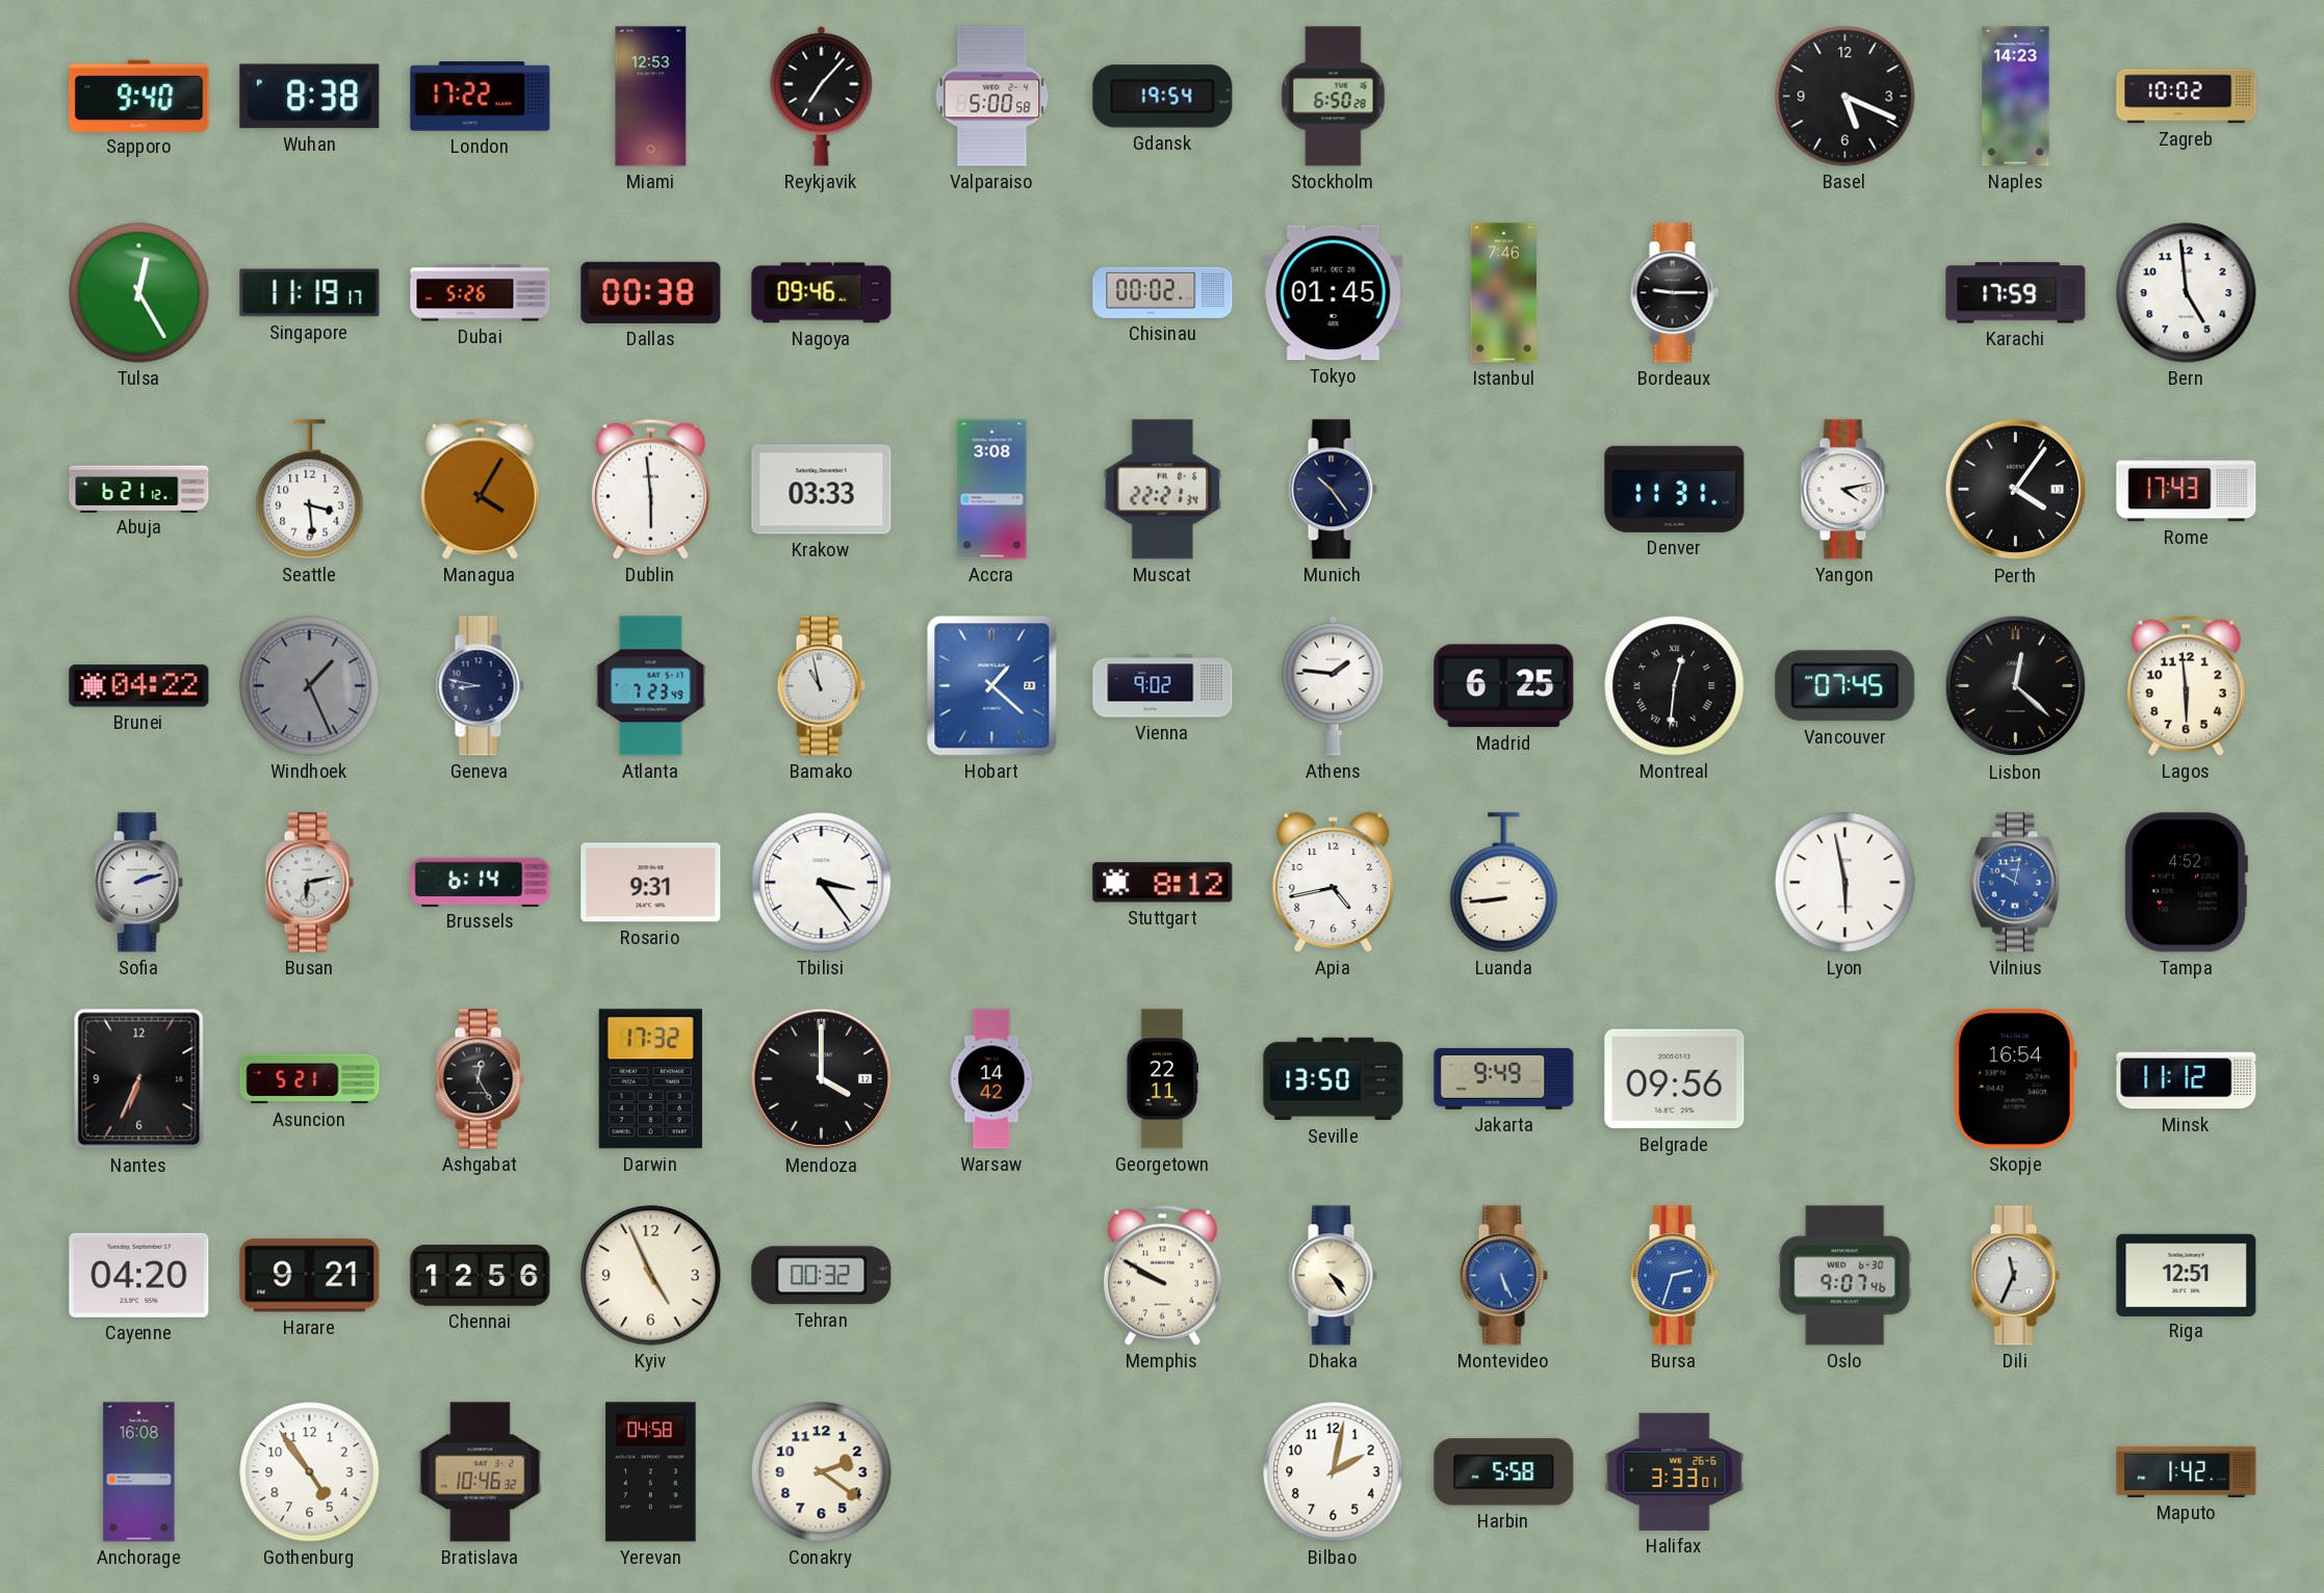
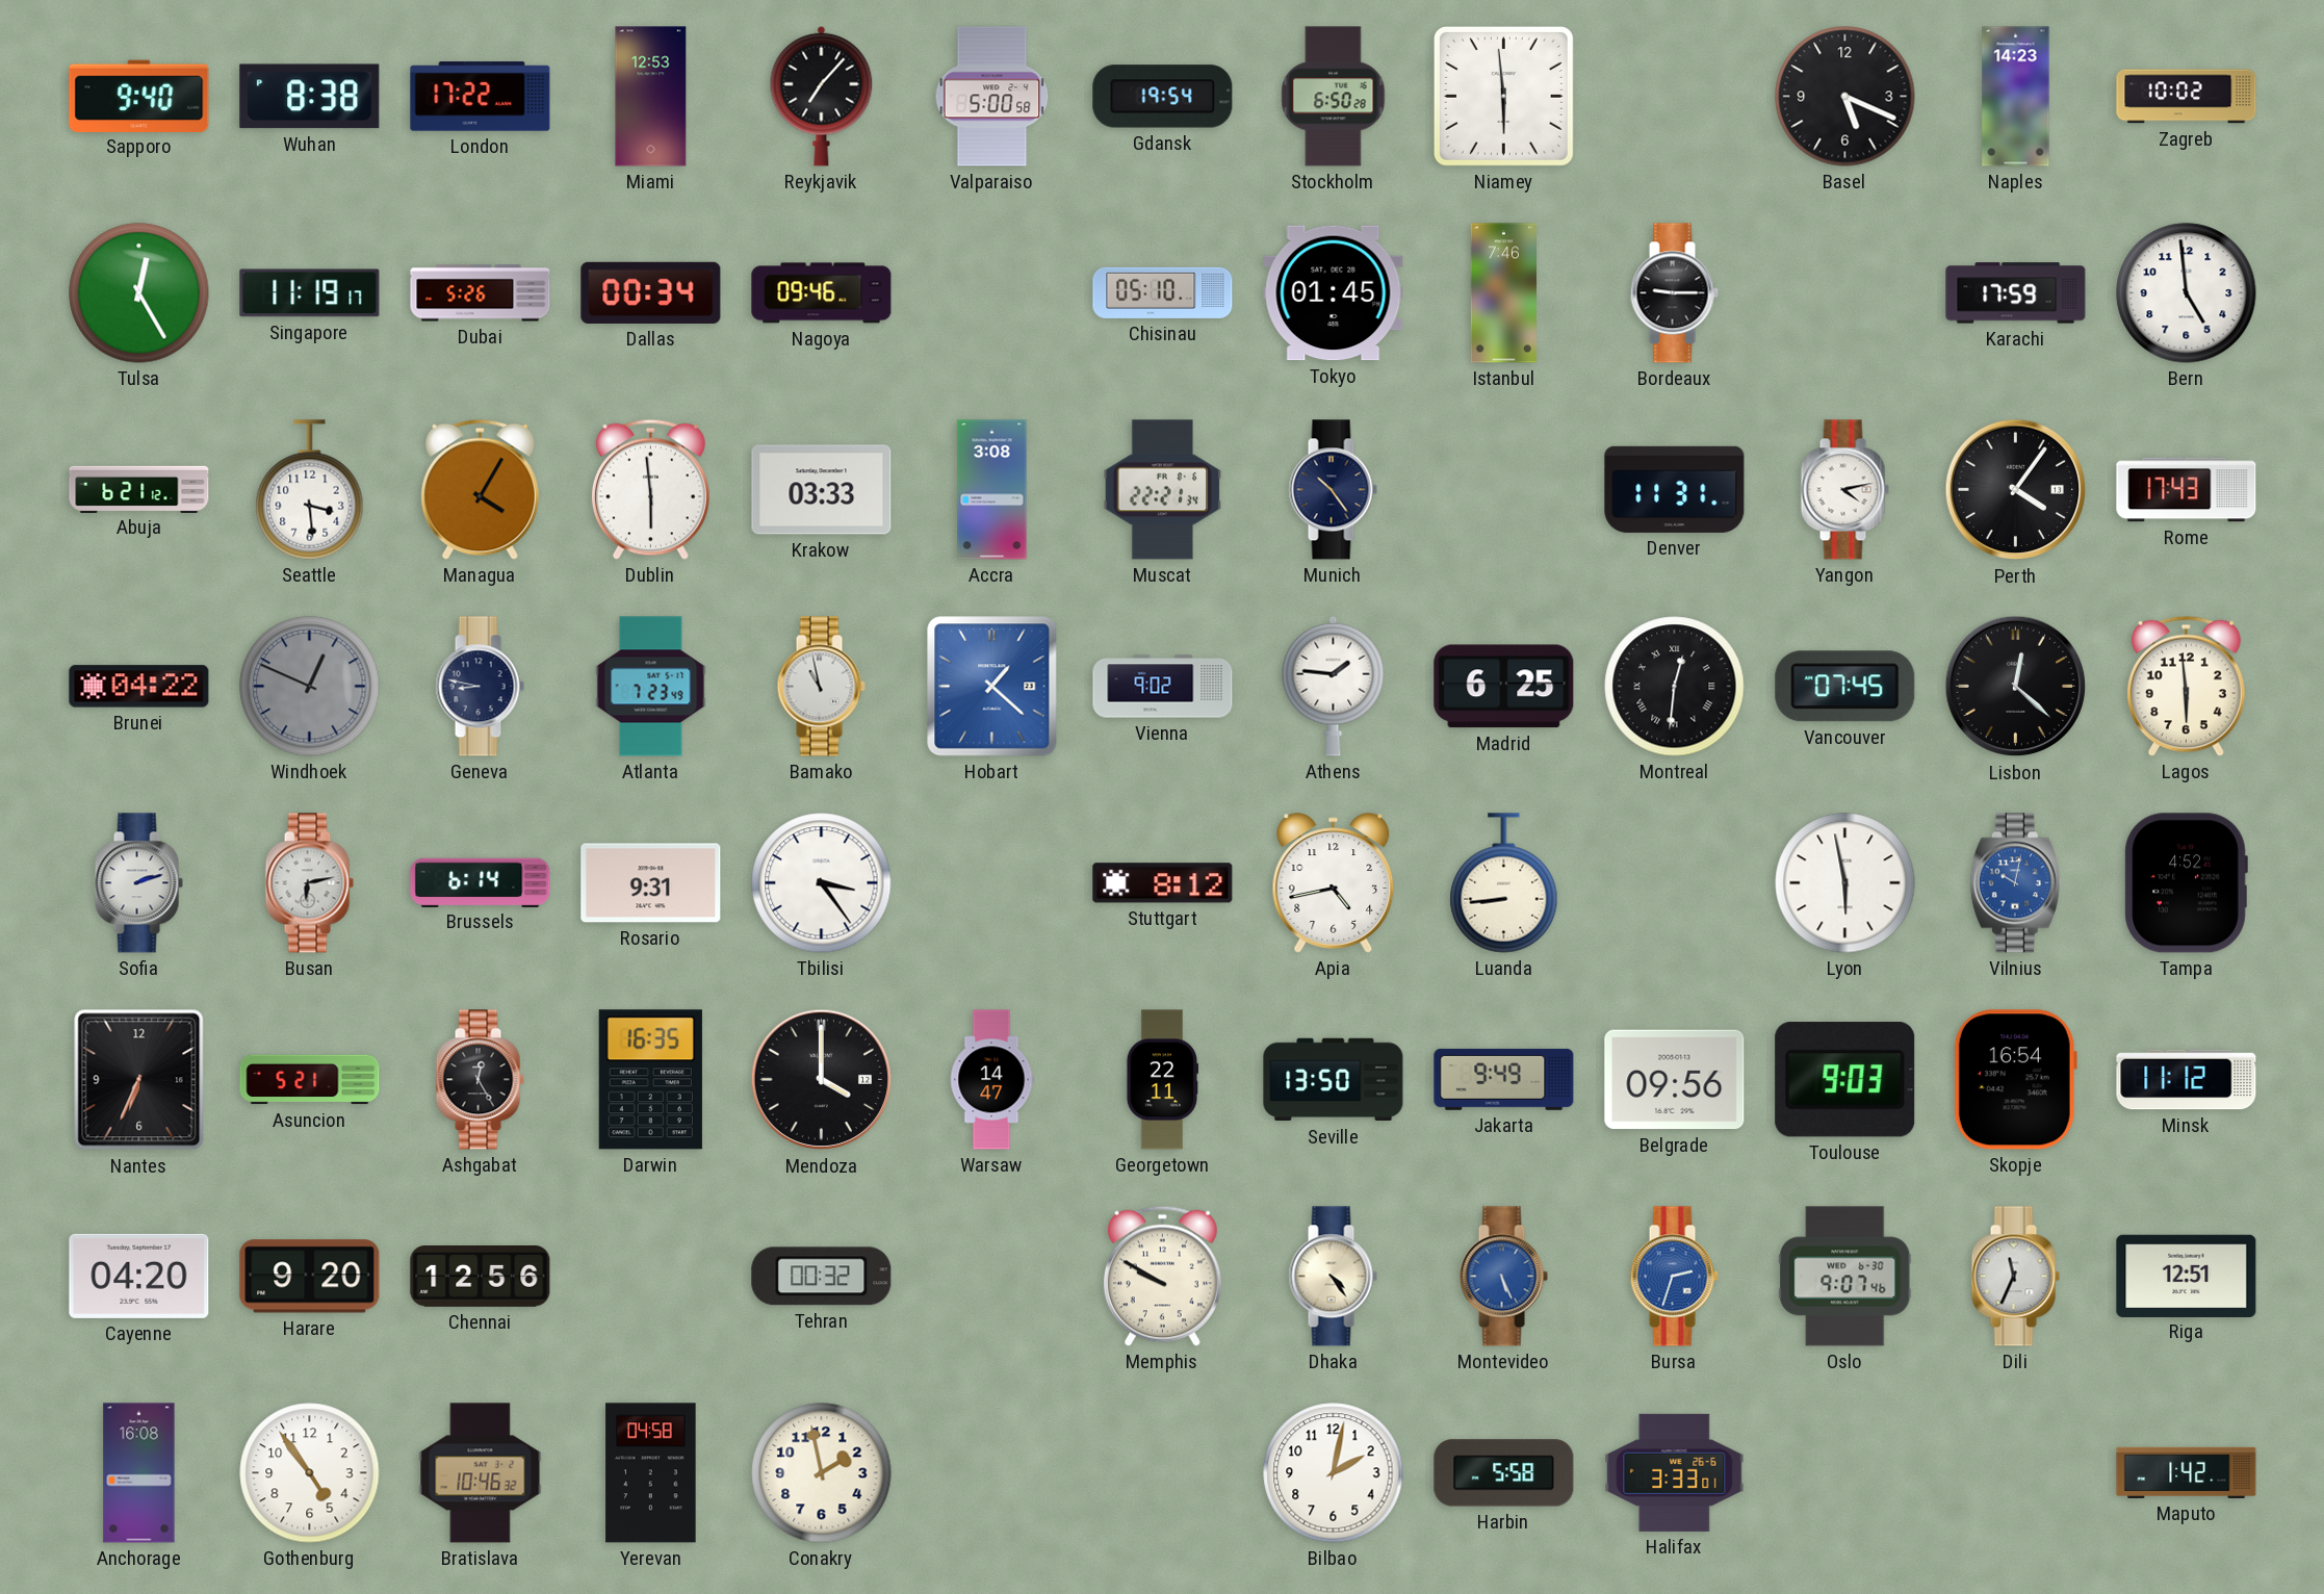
Niamey: none -> 5:59 (1503, 96)
Dallas: 00:38 -> 00:34 (651, 292)
Chisinau: 00:02 -> 05:10 (1163, 292)
Windhoek: 1:26 -> 12:49 (310, 687)
Darwin: 17:32 -> 16:35 (650, 1080)
Warsaw: 14:42 -> 14:47 (991, 1080)
Toulouse: none -> 9:03 (1845, 1080)
Harare: 9:21 -> 9:20 (310, 1277)
Kyiv: 4:56 -> none (651, 1276)
Conakry: 2:21 -> 1:58 (822, 1473)
